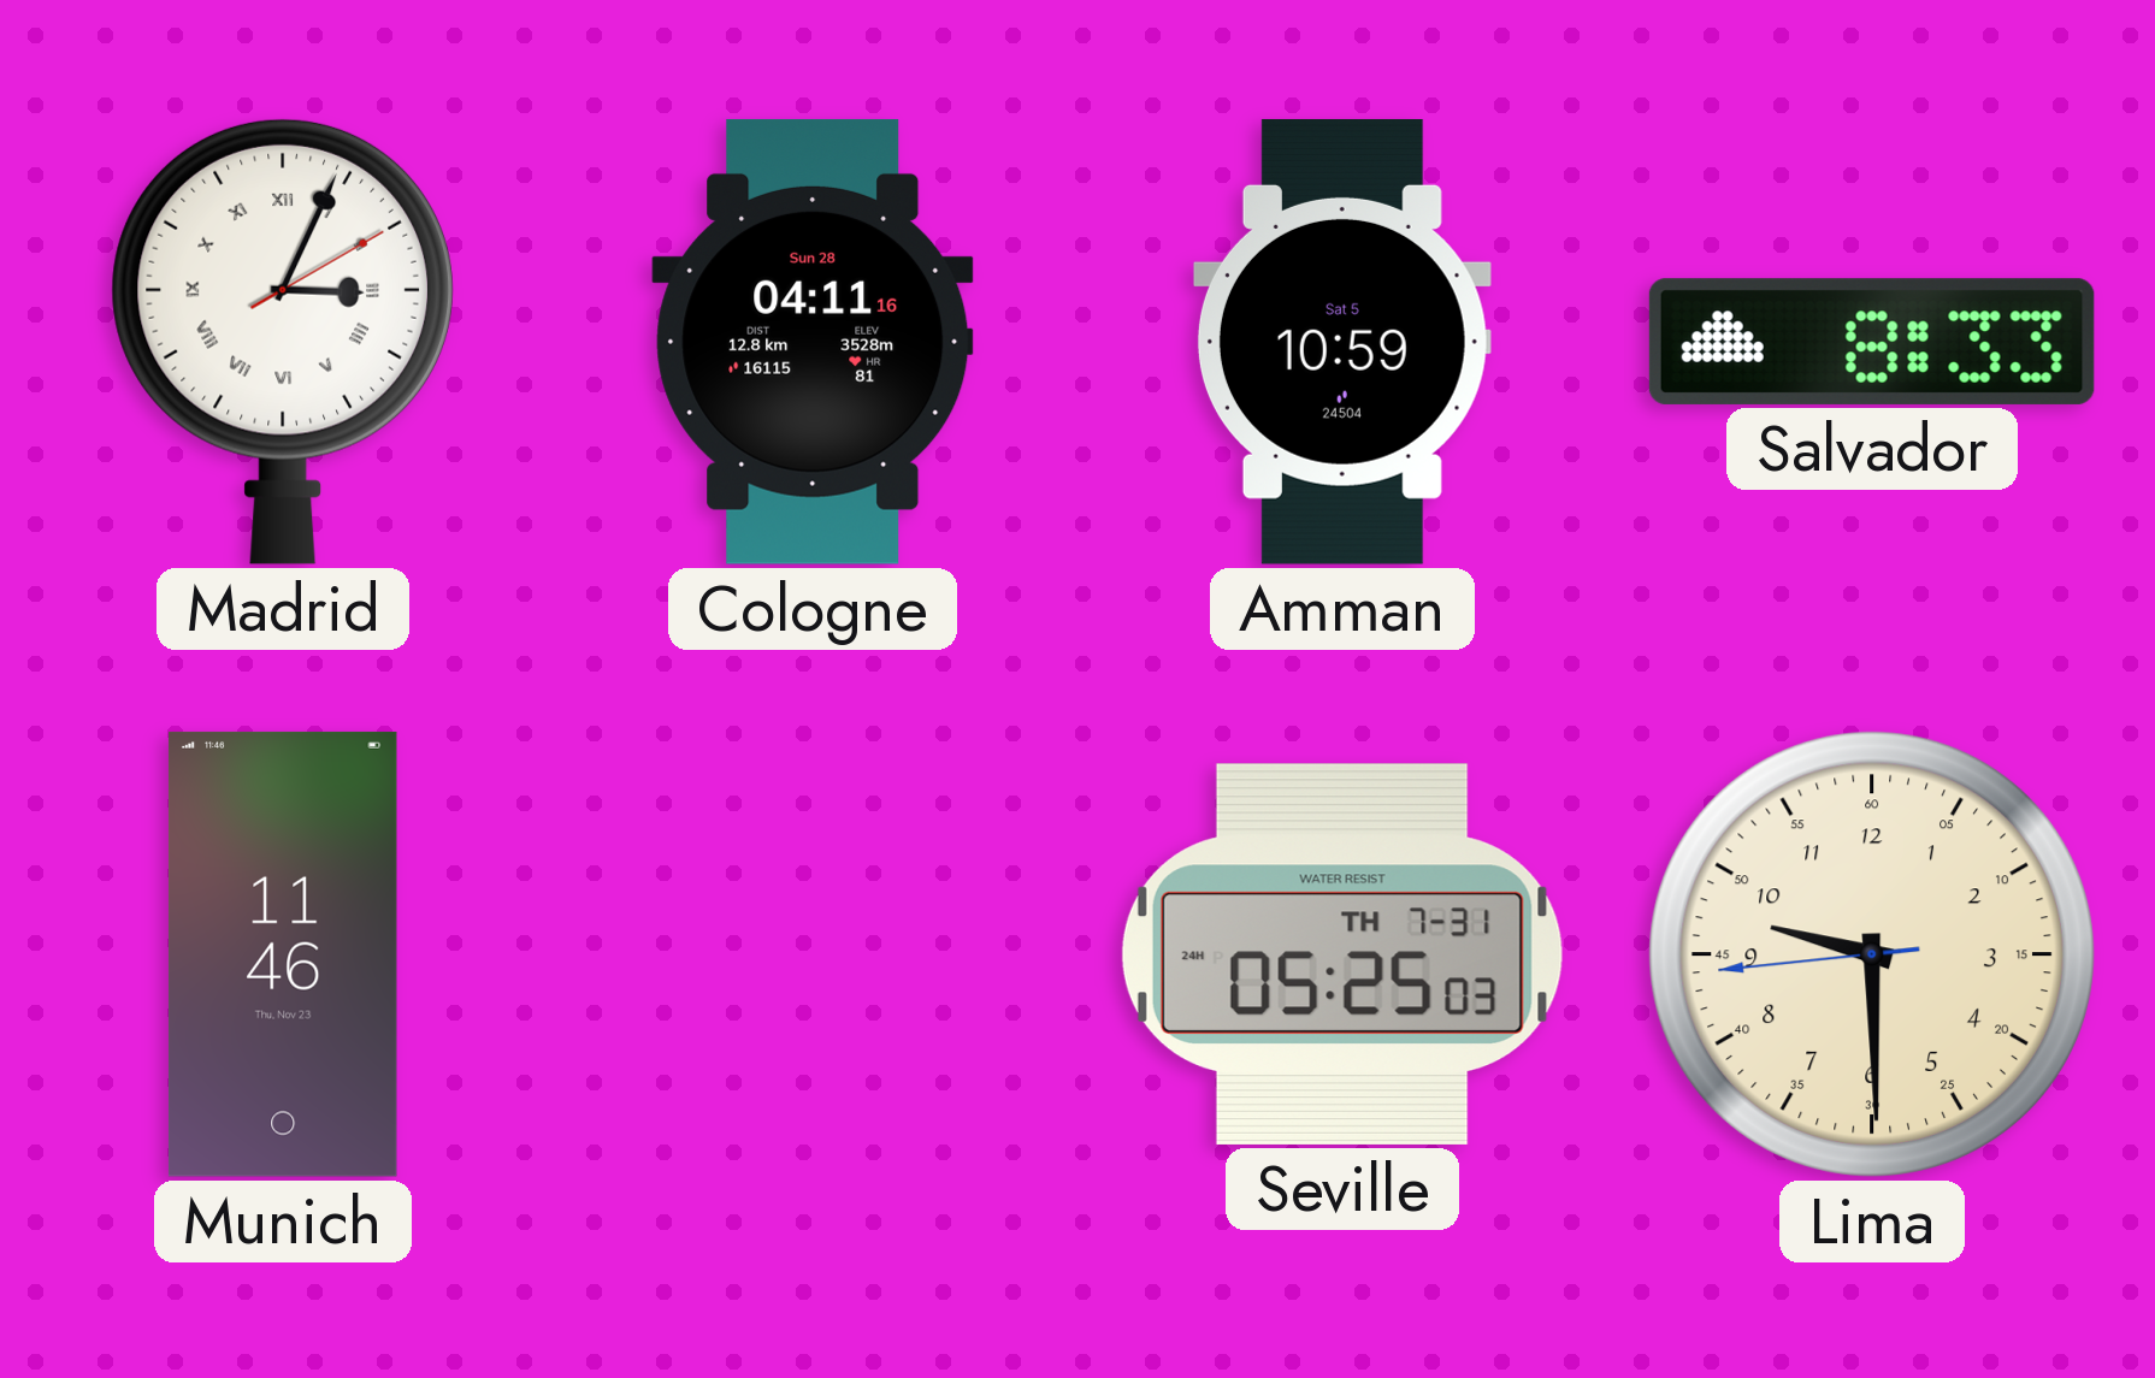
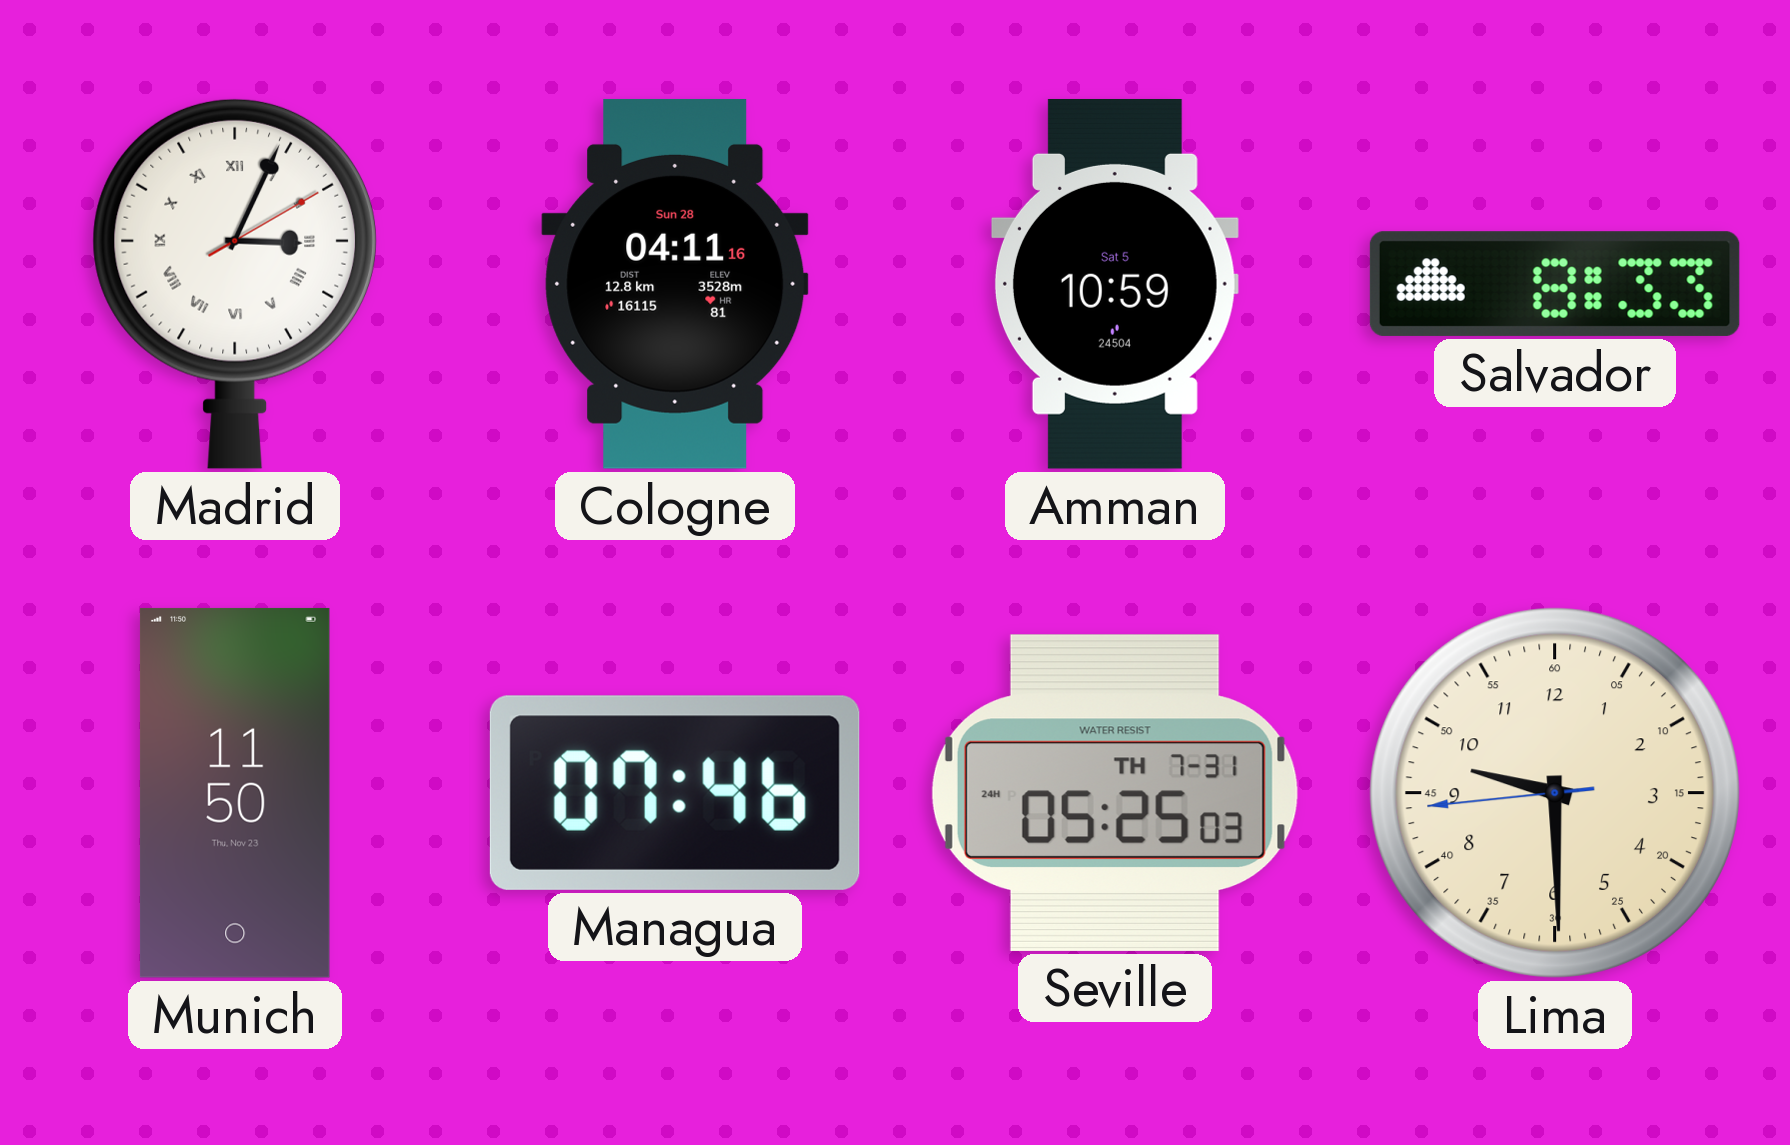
Munich: 11:46 -> 11:50 (235, 793)
Managua: none -> 07:46 (675, 793)
